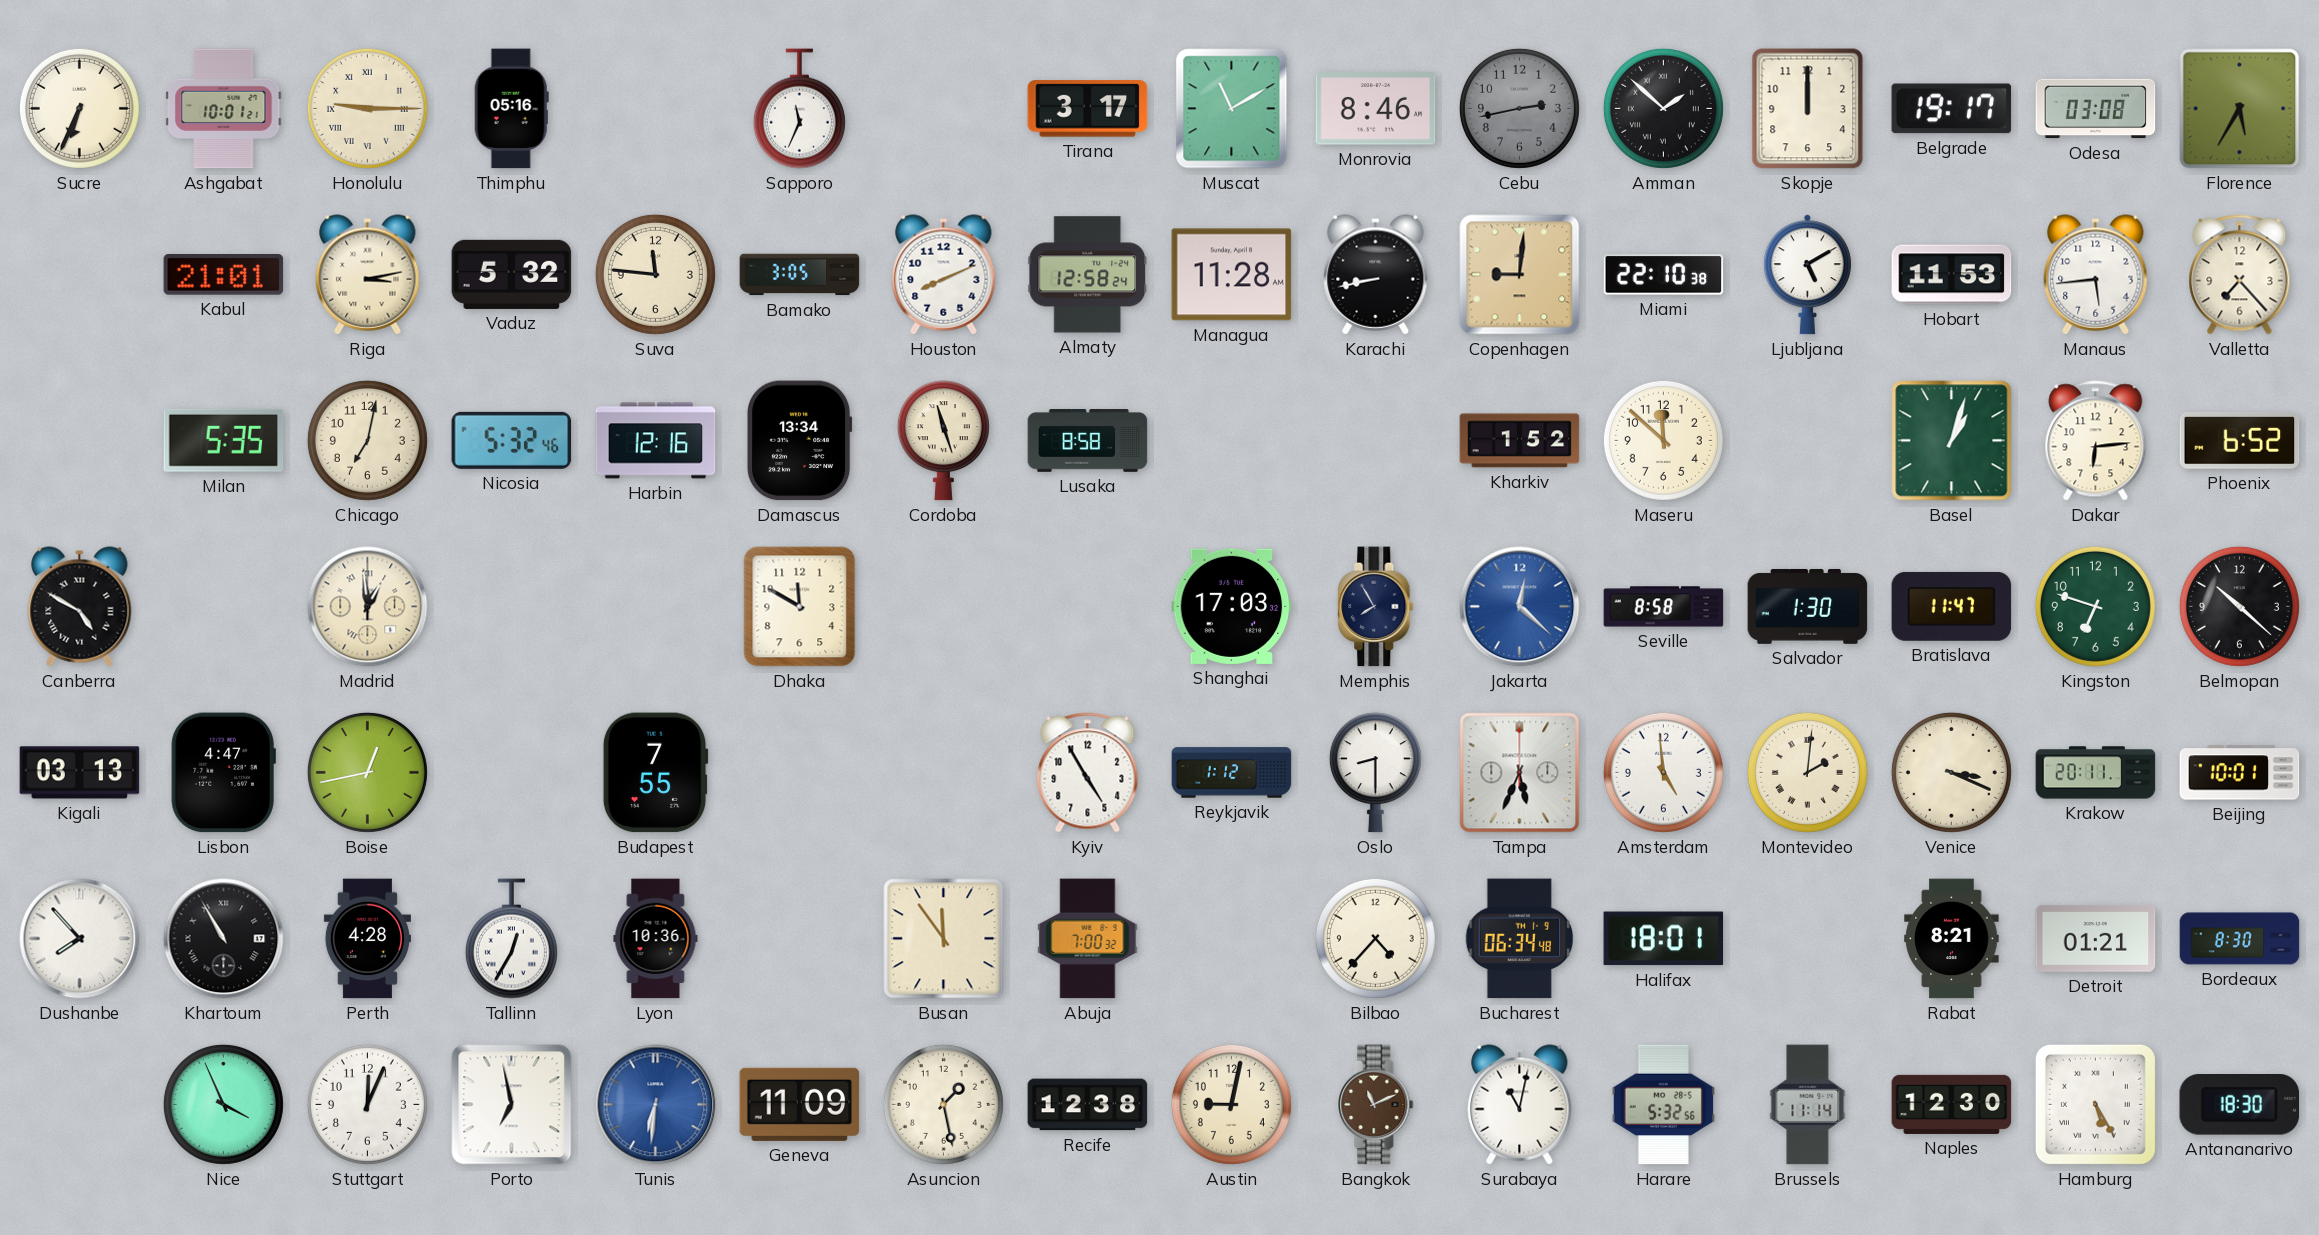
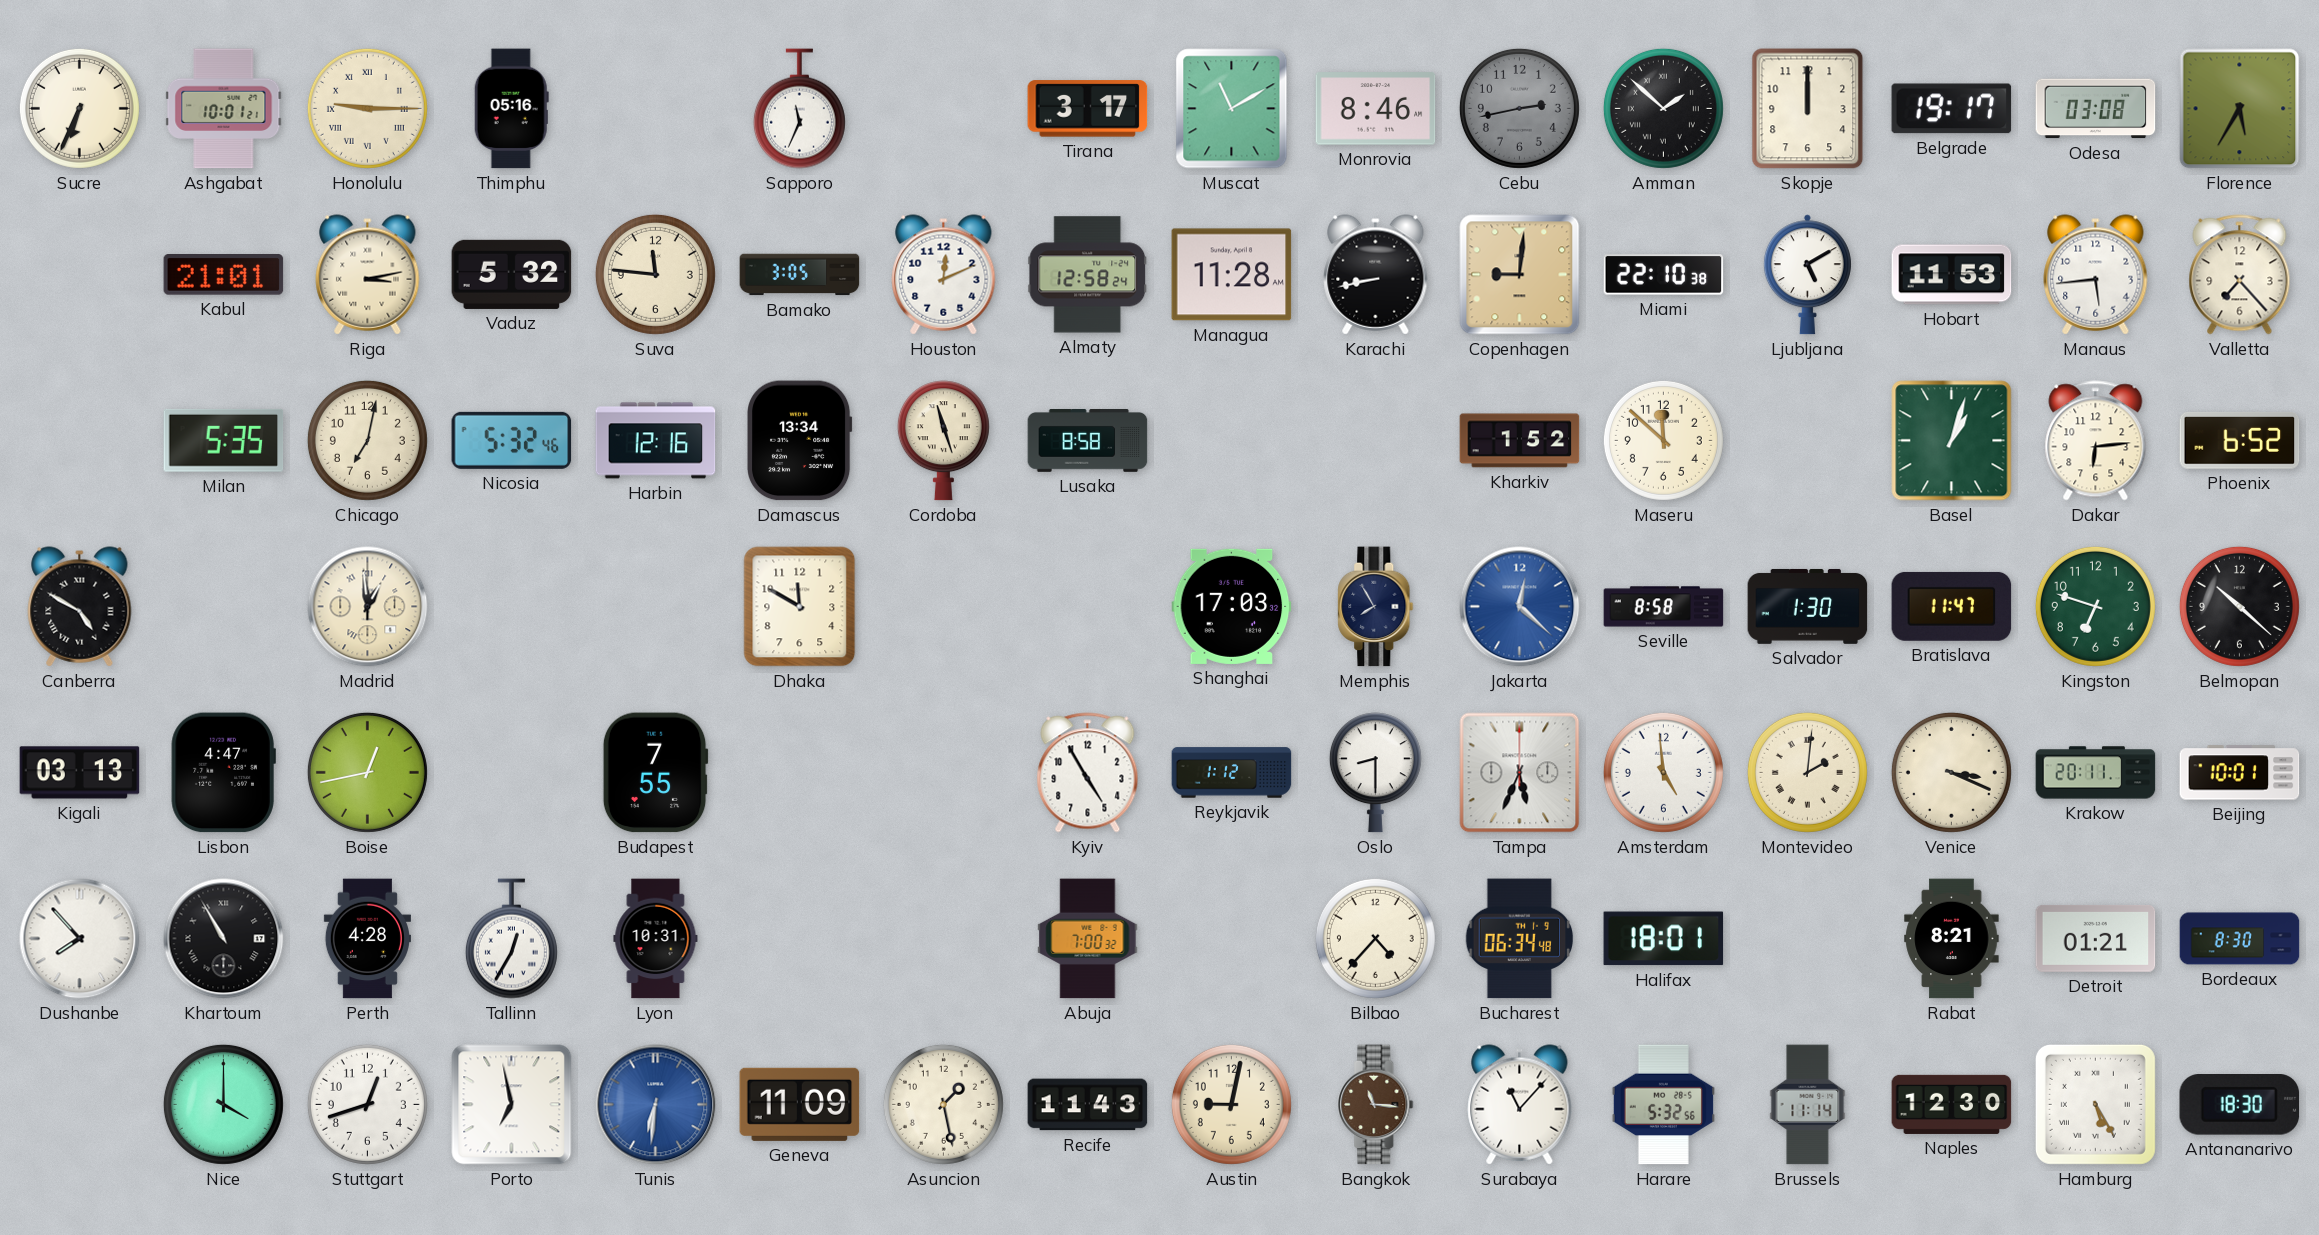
Houston: 8:11 -> 12:11 (944, 275)
Lyon: 10:36 -> 10:31 (656, 939)
Busan: 11:54 -> none (944, 939)
Nice: 3:56 -> 4:00 (223, 1104)
Stuttgart: 12:04 -> 12:42 (367, 1104)
Recife: 12:38 -> 11:43 (1088, 1105)
Bangkok: 11:11 -> 11:16 (1376, 1105)
Surabaya: 11:02 -> 11:07 (1520, 1105)
